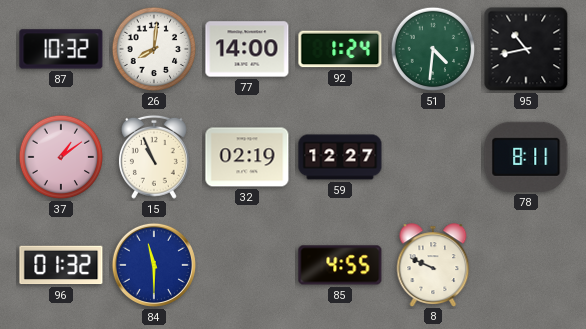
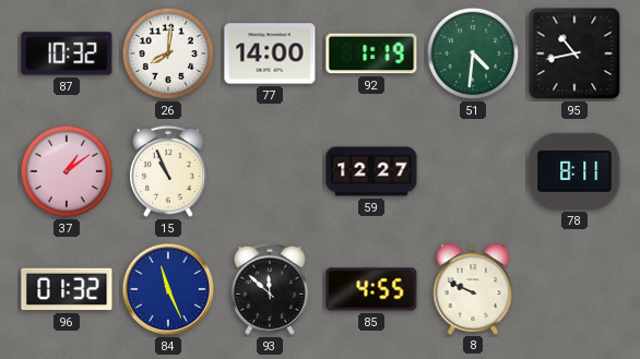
92: 1:24 -> 1:19 (371, 53)
32: 02:19 -> none (247, 157)
84: 11:30 -> 11:26 (168, 289)
93: none -> 11:52 (270, 289)
